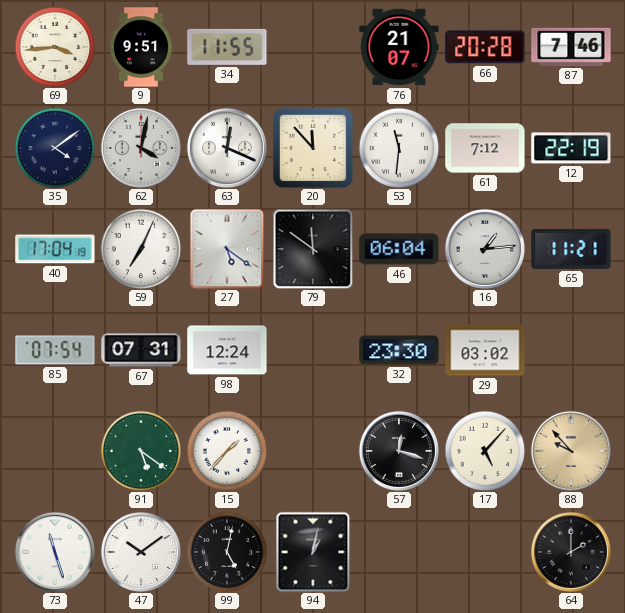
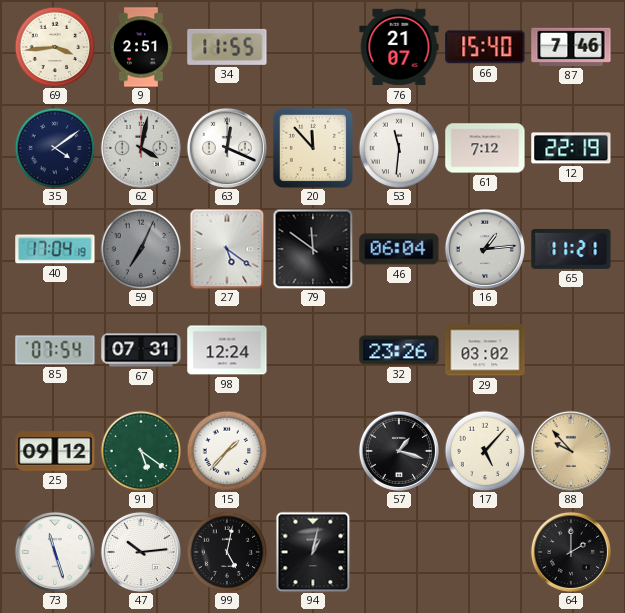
9: 9:51 -> 2:51 (141, 47)
66: 20:28 -> 15:40 (485, 47)
59 dial: white -> grey (141, 249)
32: 23:30 -> 23:26 (399, 350)
25: none -> 09:12 (55, 451)
57: 12:18 -> 1:18 (399, 451)
47: 10:09 -> 10:14 (141, 552)
